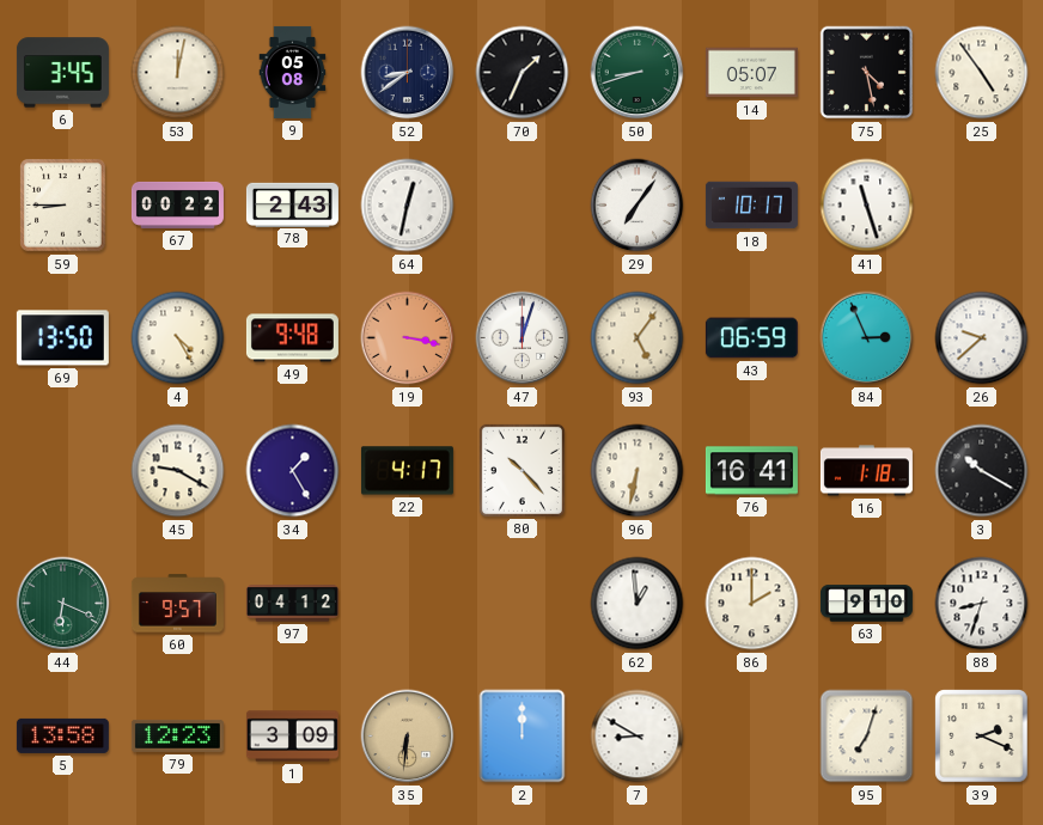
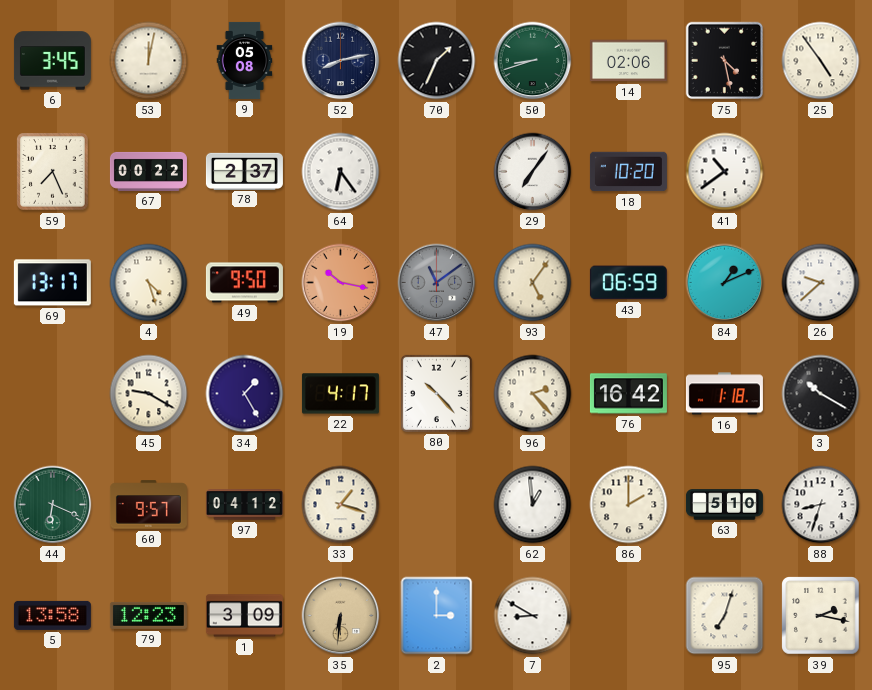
52: 8:39 -> 8:13 (341, 61)
14: 05:07 -> 02:06 (628, 61)
59: 8:45 -> 7:26 (53, 172)
78: 2:43 -> 2:37 (244, 171)
64: 12:32 -> 6:24 (341, 172)
18: 10:17 -> 10:20 (628, 172)
41: 11:27 -> 10:39 (725, 172)
69: 13:50 -> 13:17 (52, 283)
4: 4:25 -> 4:27 (149, 283)
49: 9:48 -> 9:50 (244, 283)
19: 3:17 -> 10:17 (341, 283)
47: 12:03 -> 11:09 (437, 283)
47 dial: white -> grey (437, 283)
84: 2:56 -> 1:11 (725, 283)
96: 6:32 -> 2:23 (533, 394)
76: 16:41 -> 16:42 (628, 394)
33: none -> 1:18 (341, 505)
63: 9:10 -> 5:10 (724, 505)
2: 12:00 -> 3:00 (437, 616)
39: 2:19 -> 2:17 (821, 616)
